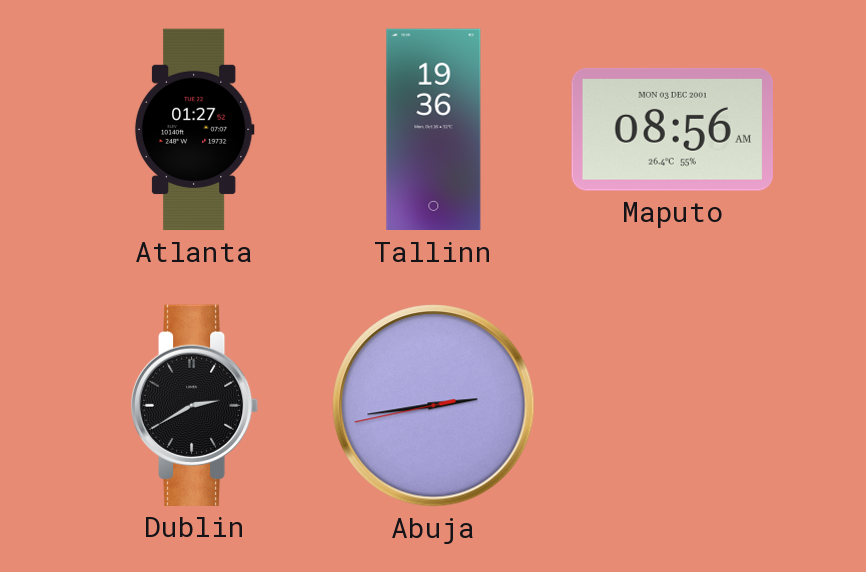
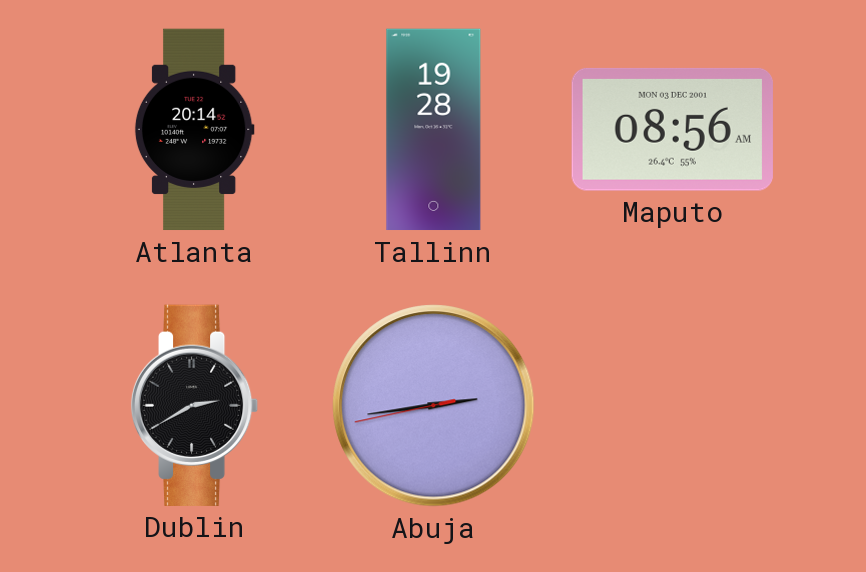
Atlanta: 01:27 -> 20:14 (194, 130)
Tallinn: 19:36 -> 19:28 (434, 130)
